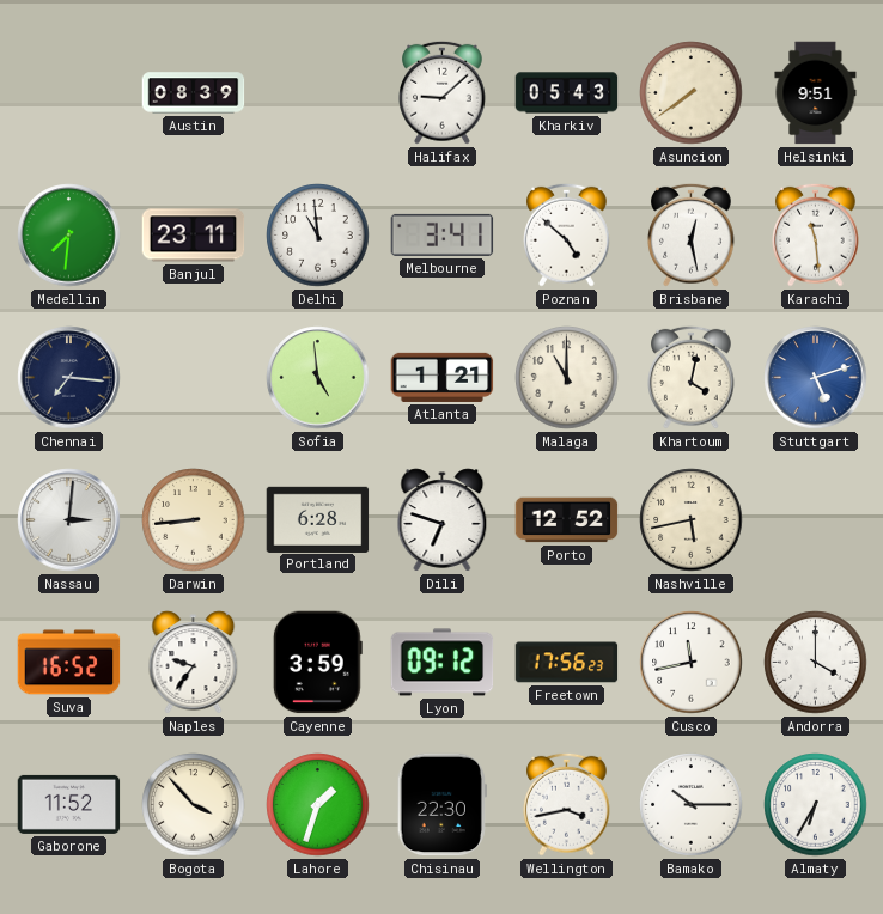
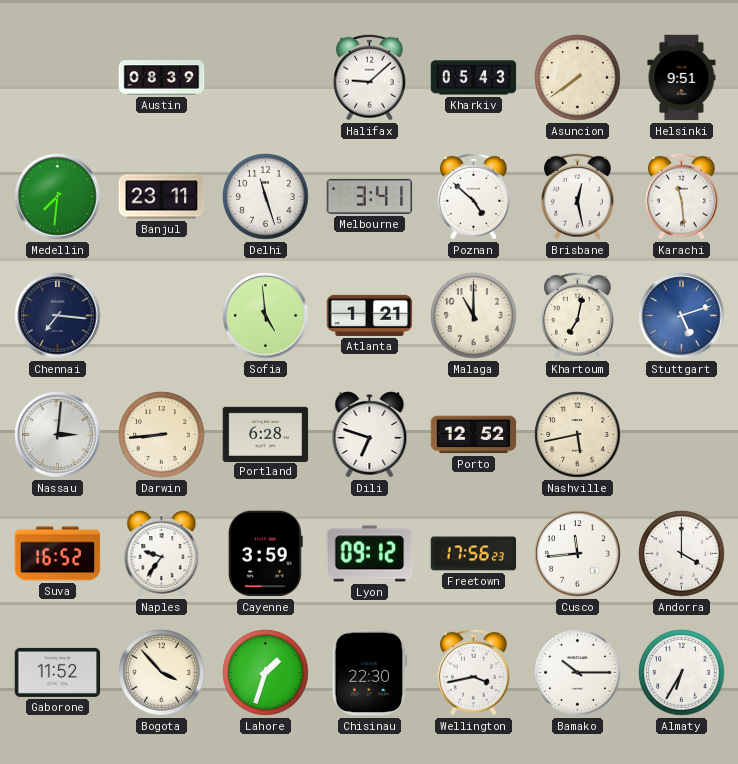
Delhi: 10:59 -> 11:27 (266, 197)
Khartoum: 4:02 -> 7:02 (578, 315)
Cusco: 11:43 -> 11:44 (578, 554)
